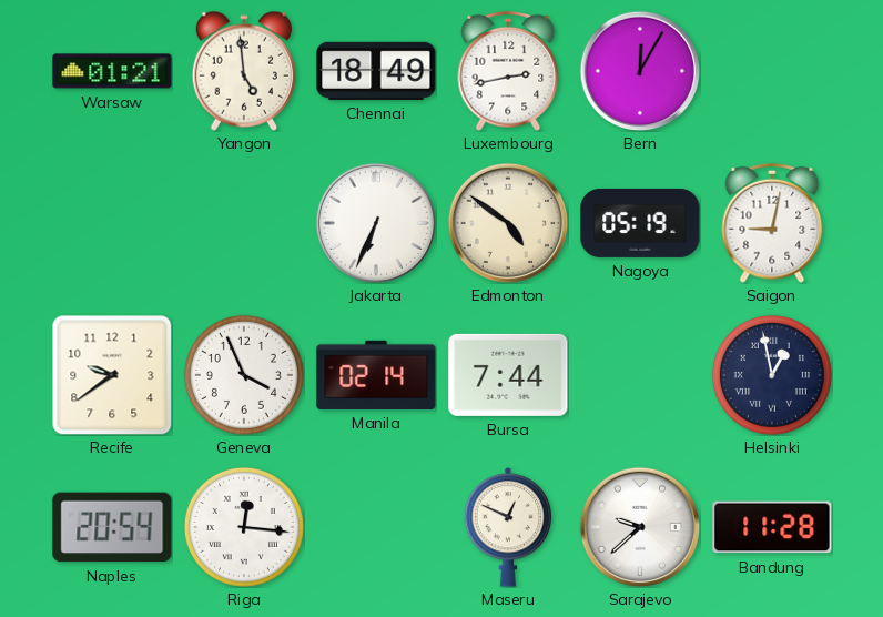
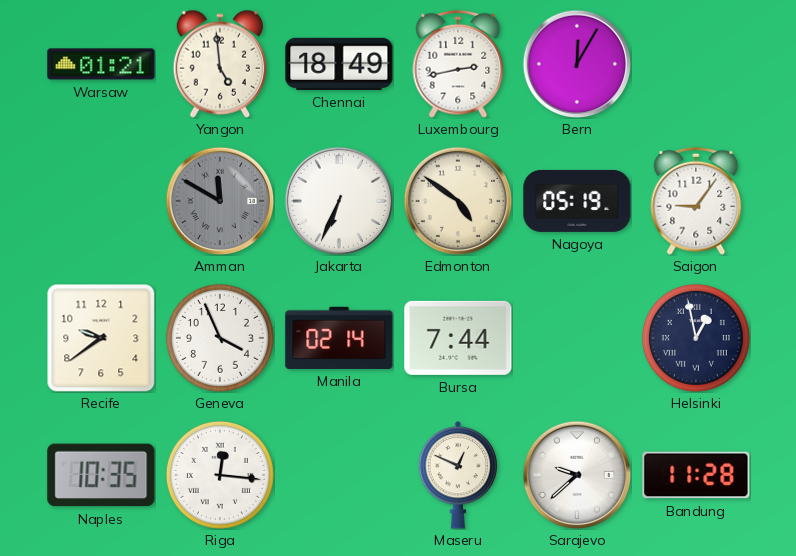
Amman: none -> 11:50 (220, 201)
Saigon: 9:02 -> 9:06 (696, 201)
Naples: 20:54 -> 10:35 (101, 475)
